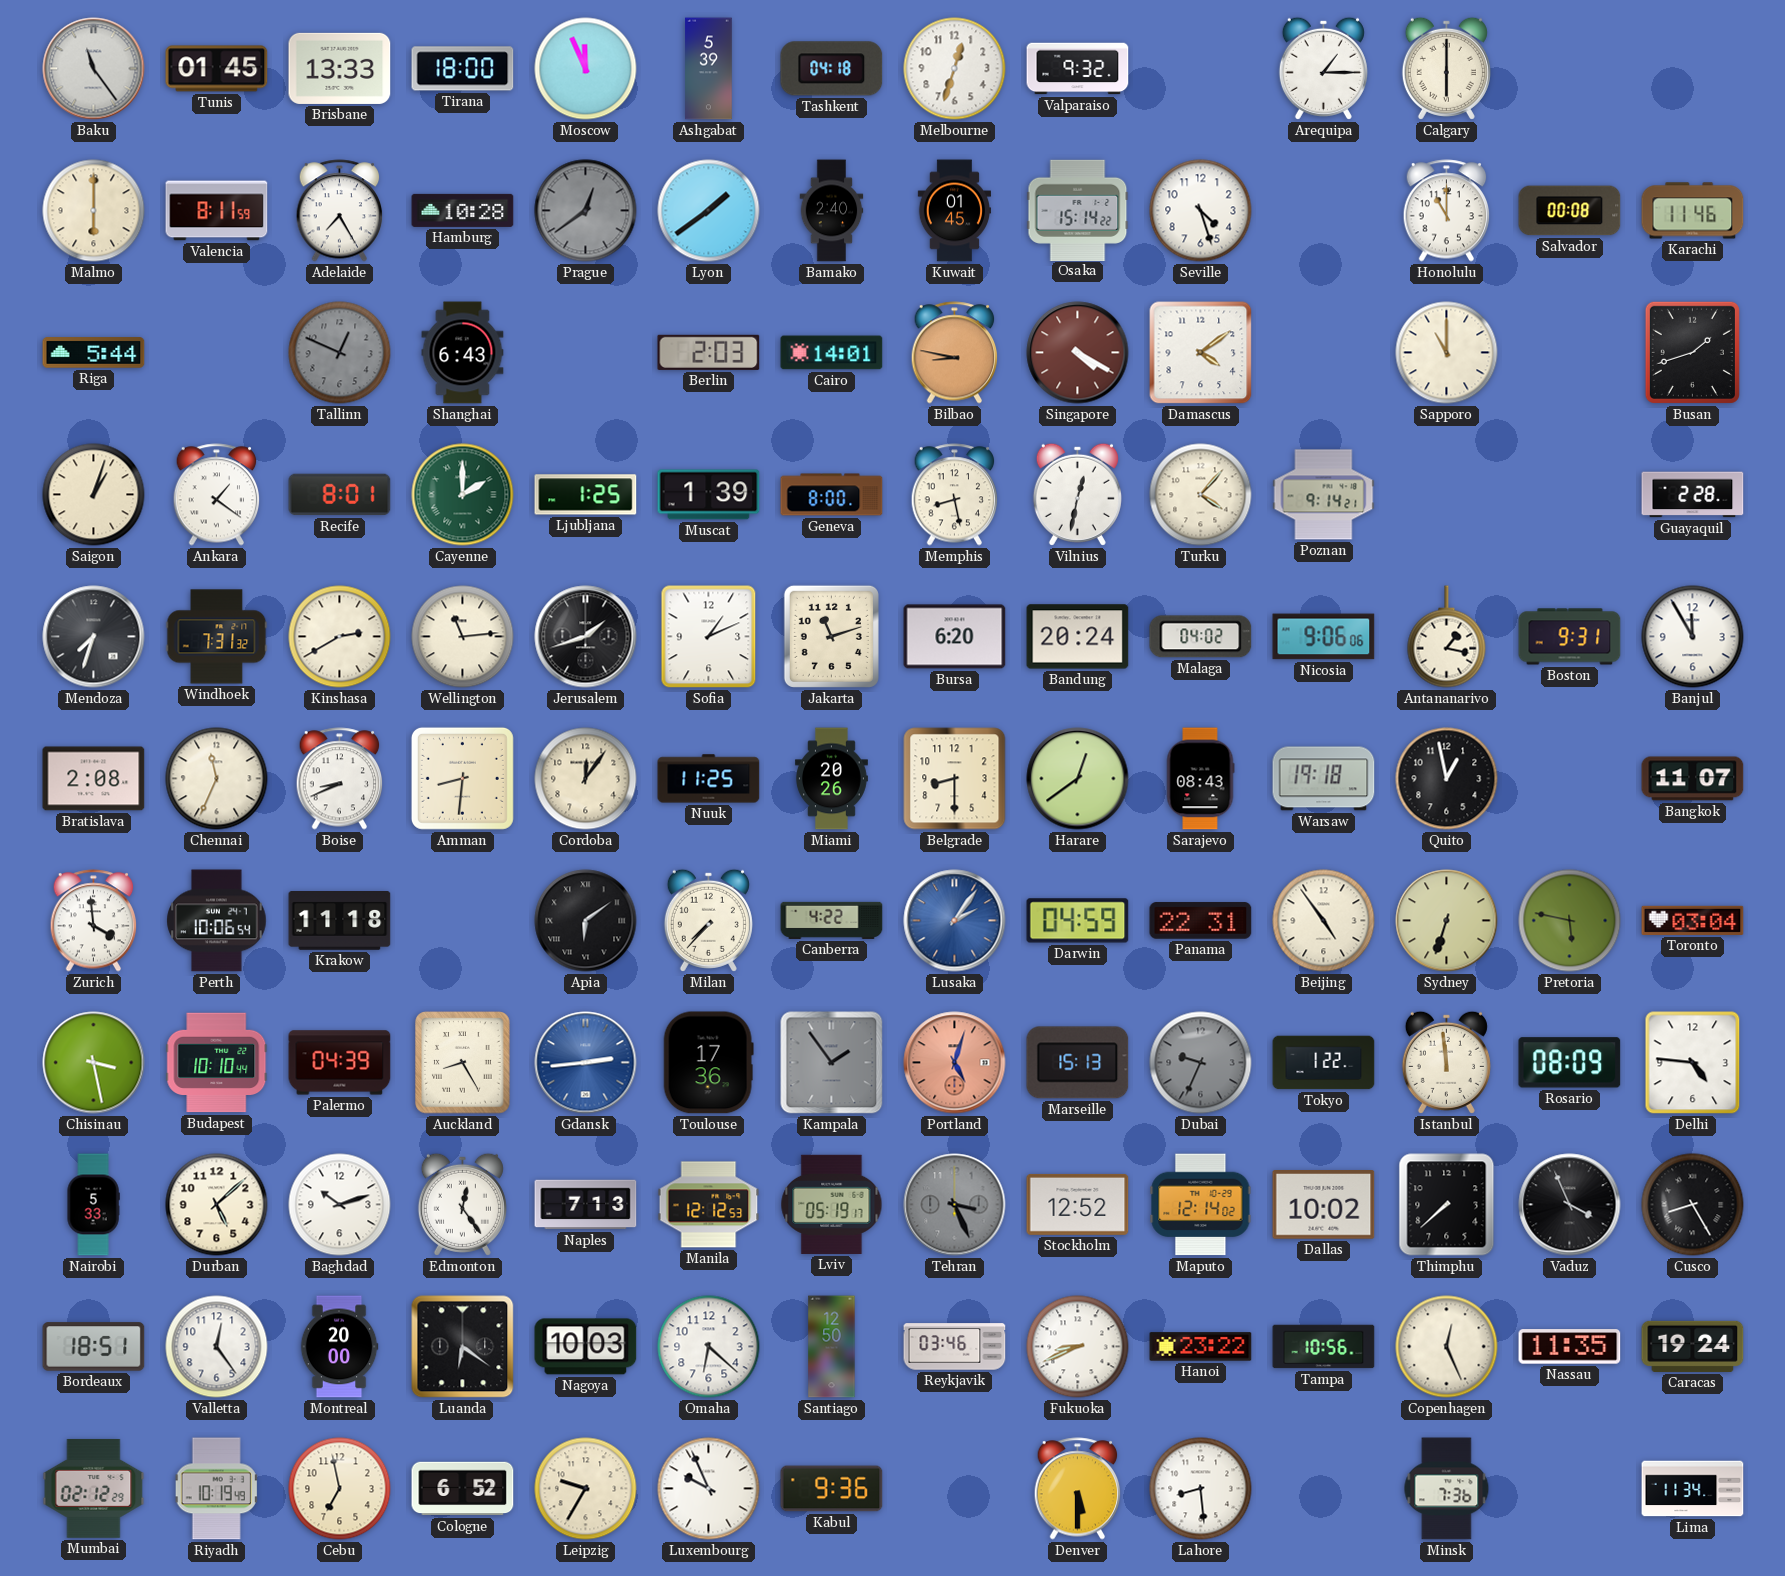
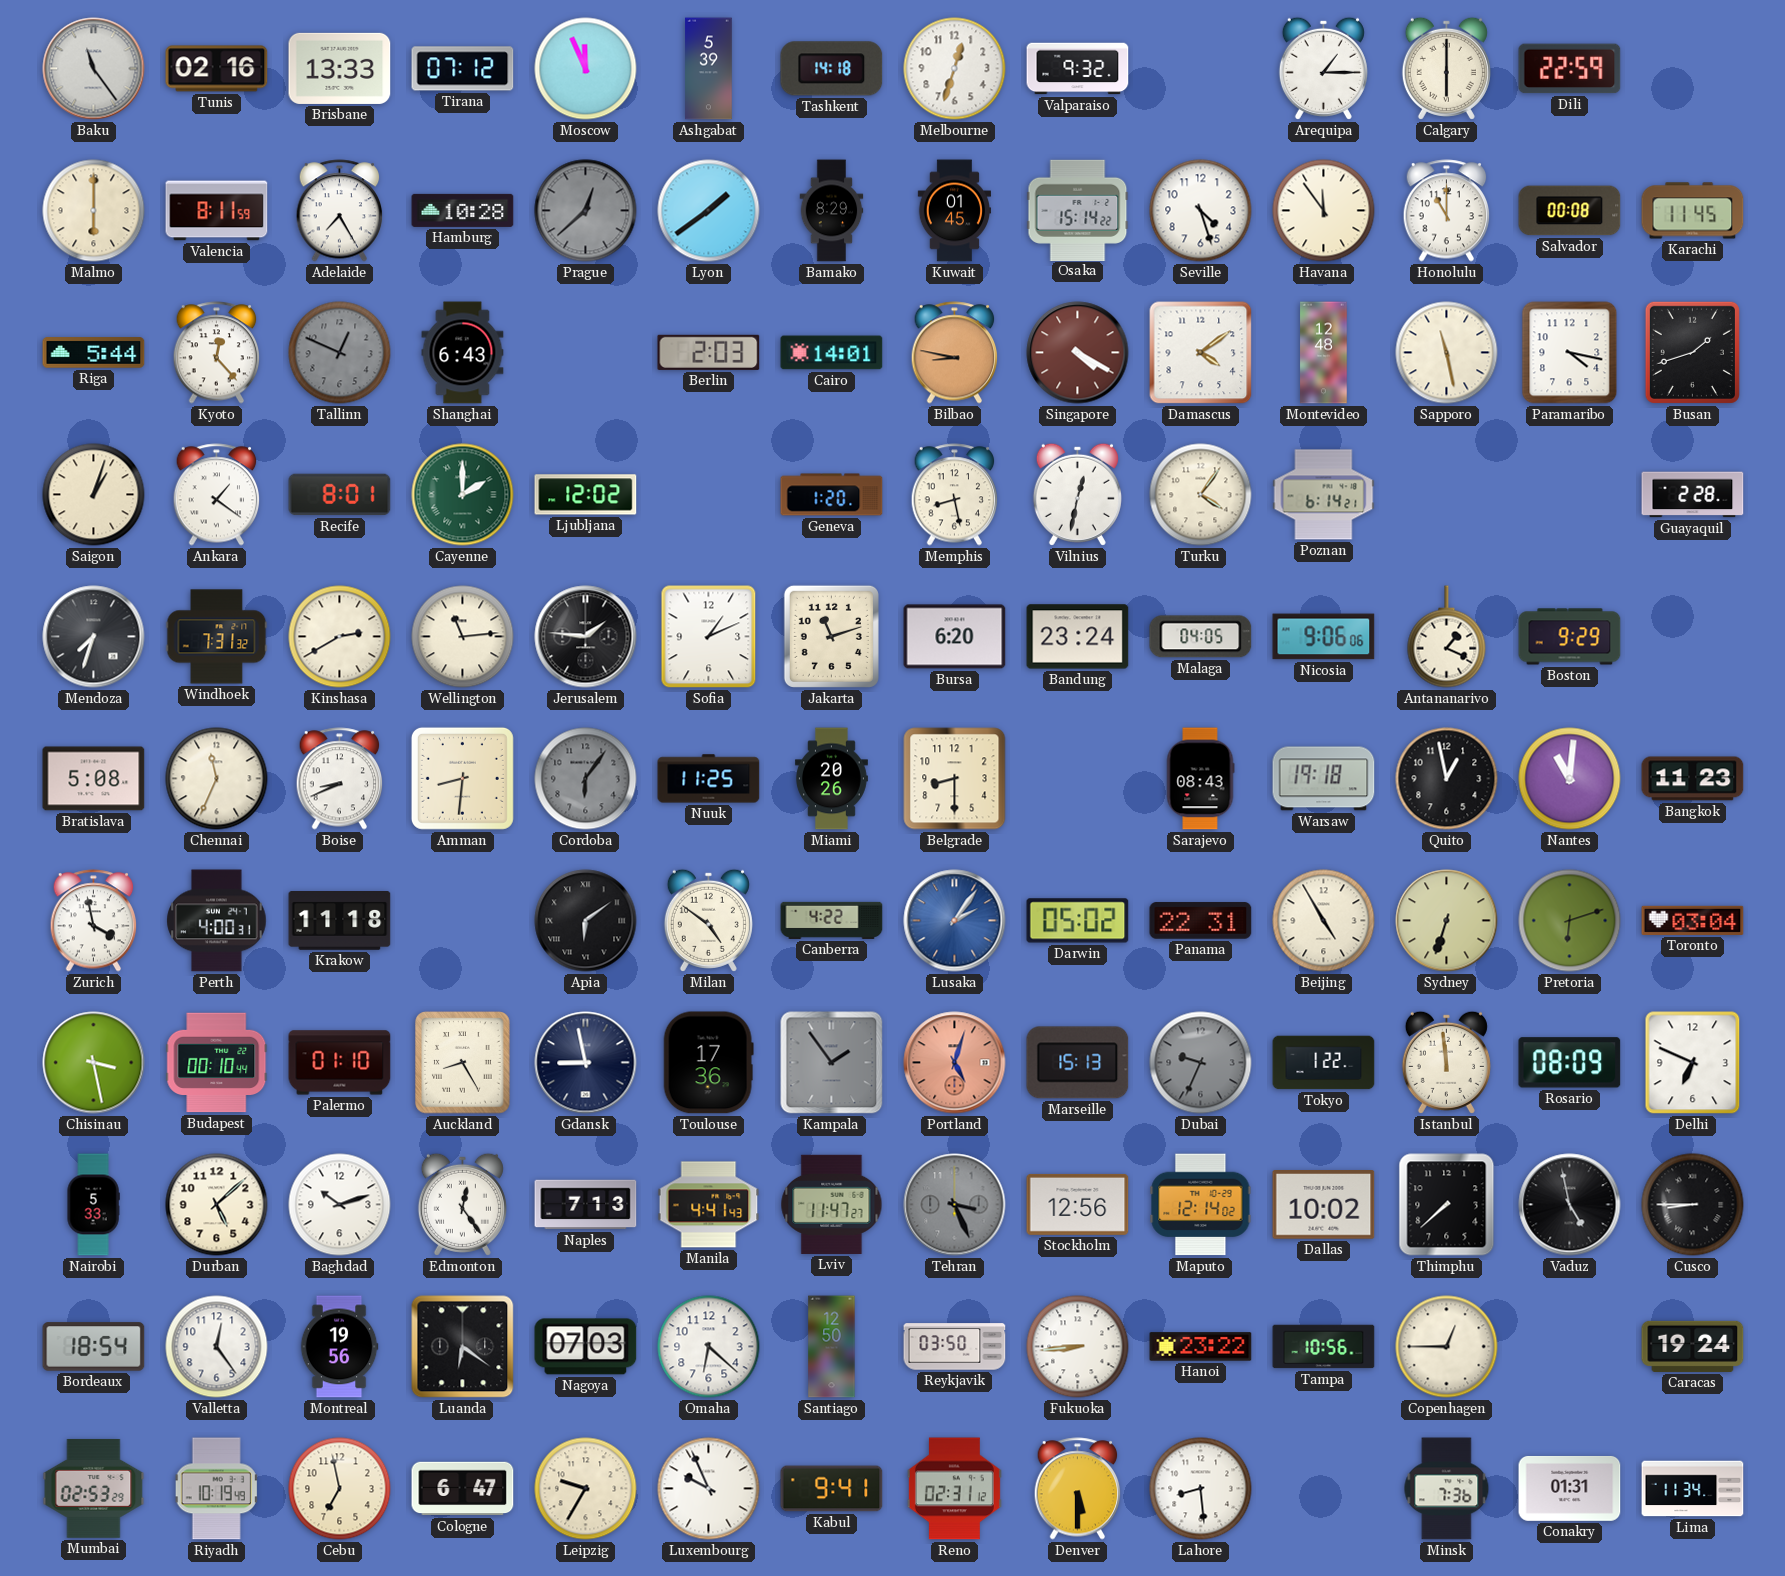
Tunis: 01:45 -> 02:16 (217, 69)
Tirana: 18:00 -> 07:12 (463, 69)
Tashkent: 04:18 -> 14:18 (832, 69)
Dili: none -> 22:59 (1570, 69)
Prague: 12:39 -> 12:38 (586, 211)
Bamako: 2:40 -> 8:29 (832, 211)
Havana: none -> 11:54 (1324, 211)
Karachi: 11:46 -> 11:45 (1693, 211)
Kyoto: none -> 12:23 (217, 353)
Montevideo: none -> 12:48 (1324, 353)
Sapporo: 11:00 -> 11:28 (1447, 353)
Paramaribo: none -> 4:17 (1570, 353)
Ljubljana: 1:25 -> 12:02 (586, 495)
Muscat: 1:39 -> none (709, 495)
Geneva: 8:00 -> 1:20 (832, 495)
Turku: 4:07 -> 4:06 (1201, 495)
Poznan: 9:14 -> 6:14 (1324, 495)
Jerusalem: 1:42 -> 1:46 (586, 637)
Bandung: 20:24 -> 23:24 (1078, 637)
Malaga: 04:02 -> 04:05 (1201, 637)
Antananarivo: 1:17 -> 1:19 (1447, 637)
Boston: 9:31 -> 9:29 (1570, 637)
Banjul: 11:55 -> none (1693, 637)
Bratislava: 2:08 -> 5:08 (94, 779)
Cordoba: 12:06 -> 6:06 (586, 779)
Cordoba dial: cream -> grey (586, 779)
Harare: 12:39 -> none (1078, 779)
Nantes: none -> 11:01 (1570, 779)
Bangkok: 11:07 -> 11:23 (1693, 779)
Zurich: 3:59 -> 3:58 (94, 921)
Perth: 10:06 -> 4:00 (217, 921)
Milan: 7:37 -> 4:51 (708, 920)
Darwin: 04:59 -> 05:02 (1078, 921)
Beijing: 4:54 -> 4:55 (1324, 921)
Pretoria: 5:47 -> 6:12 (1570, 921)
Budapest: 10:10 -> 00:10 (217, 1063)
Palermo: 04:39 -> 01:10 (340, 1063)
Gdansk: 2:44 -> 8:58 (586, 1063)
Gdansk dial: blue -> navy (586, 1063)
Delhi: 4:46 -> 6:49 (1693, 1063)
Manila: 12:12 -> 4:41 (709, 1205)
Lviv: 05:19 -> 11:47 (832, 1204)
Stockholm: 12:52 -> 12:56 (1078, 1204)
Vaduz: 3:56 -> 4:58 (1570, 1205)
Cusco: 8:25 -> 8:45 (1693, 1205)
Bordeaux: 18:51 -> 18:54 (94, 1347)
Montreal: 20:00 -> 19:56 (339, 1347)
Nagoya: 10:03 -> 07:03 (586, 1347)
Reykjavik: 03:46 -> 03:50 (955, 1347)
Fukuoka: 8:41 -> 8:44 (1078, 1347)
Copenhagen: 12:26 -> 12:45 (1447, 1347)
Nassau: 11:35 -> none (1570, 1347)
Mumbai: 02:12 -> 02:53 (94, 1488)
Cologne: 6:52 -> 6:47 (463, 1489)
Kabul: 9:36 -> 9:41 (832, 1489)
Reno: none -> 02:31 (954, 1489)
Conakry: none -> 01:31 (1570, 1488)
